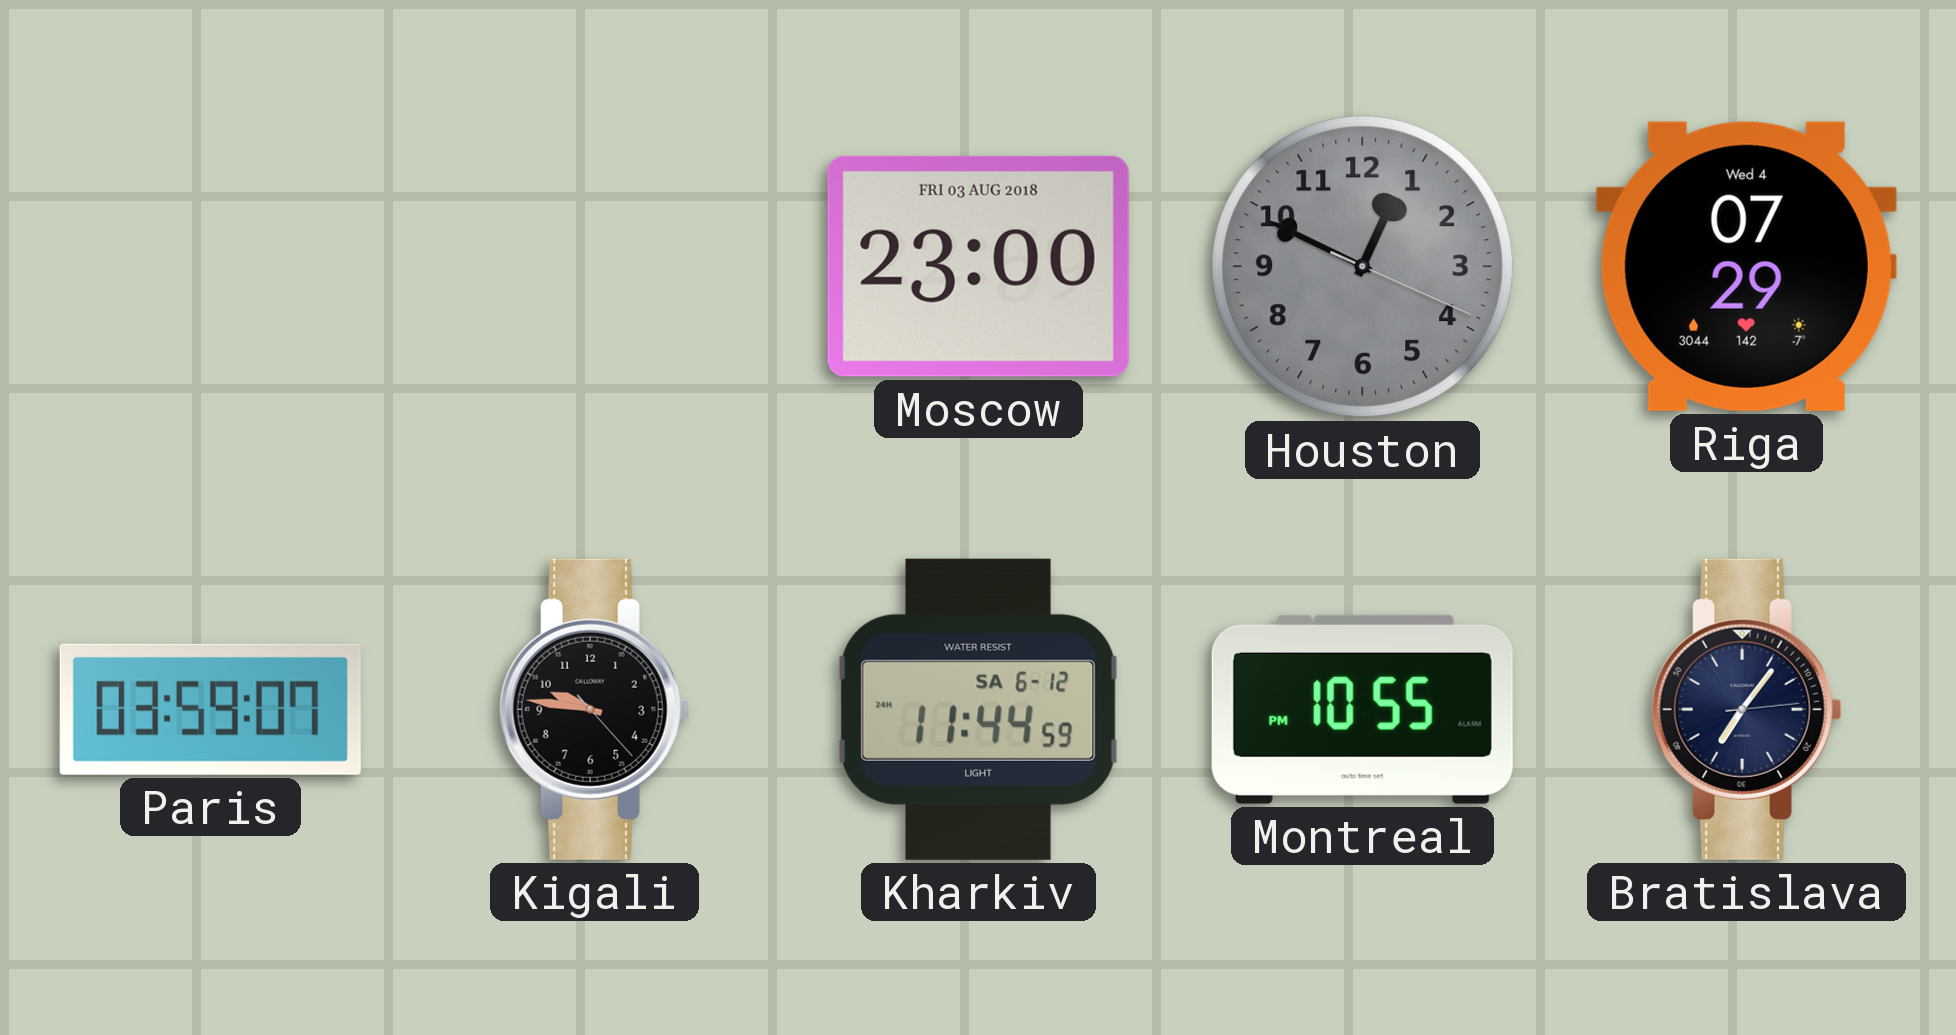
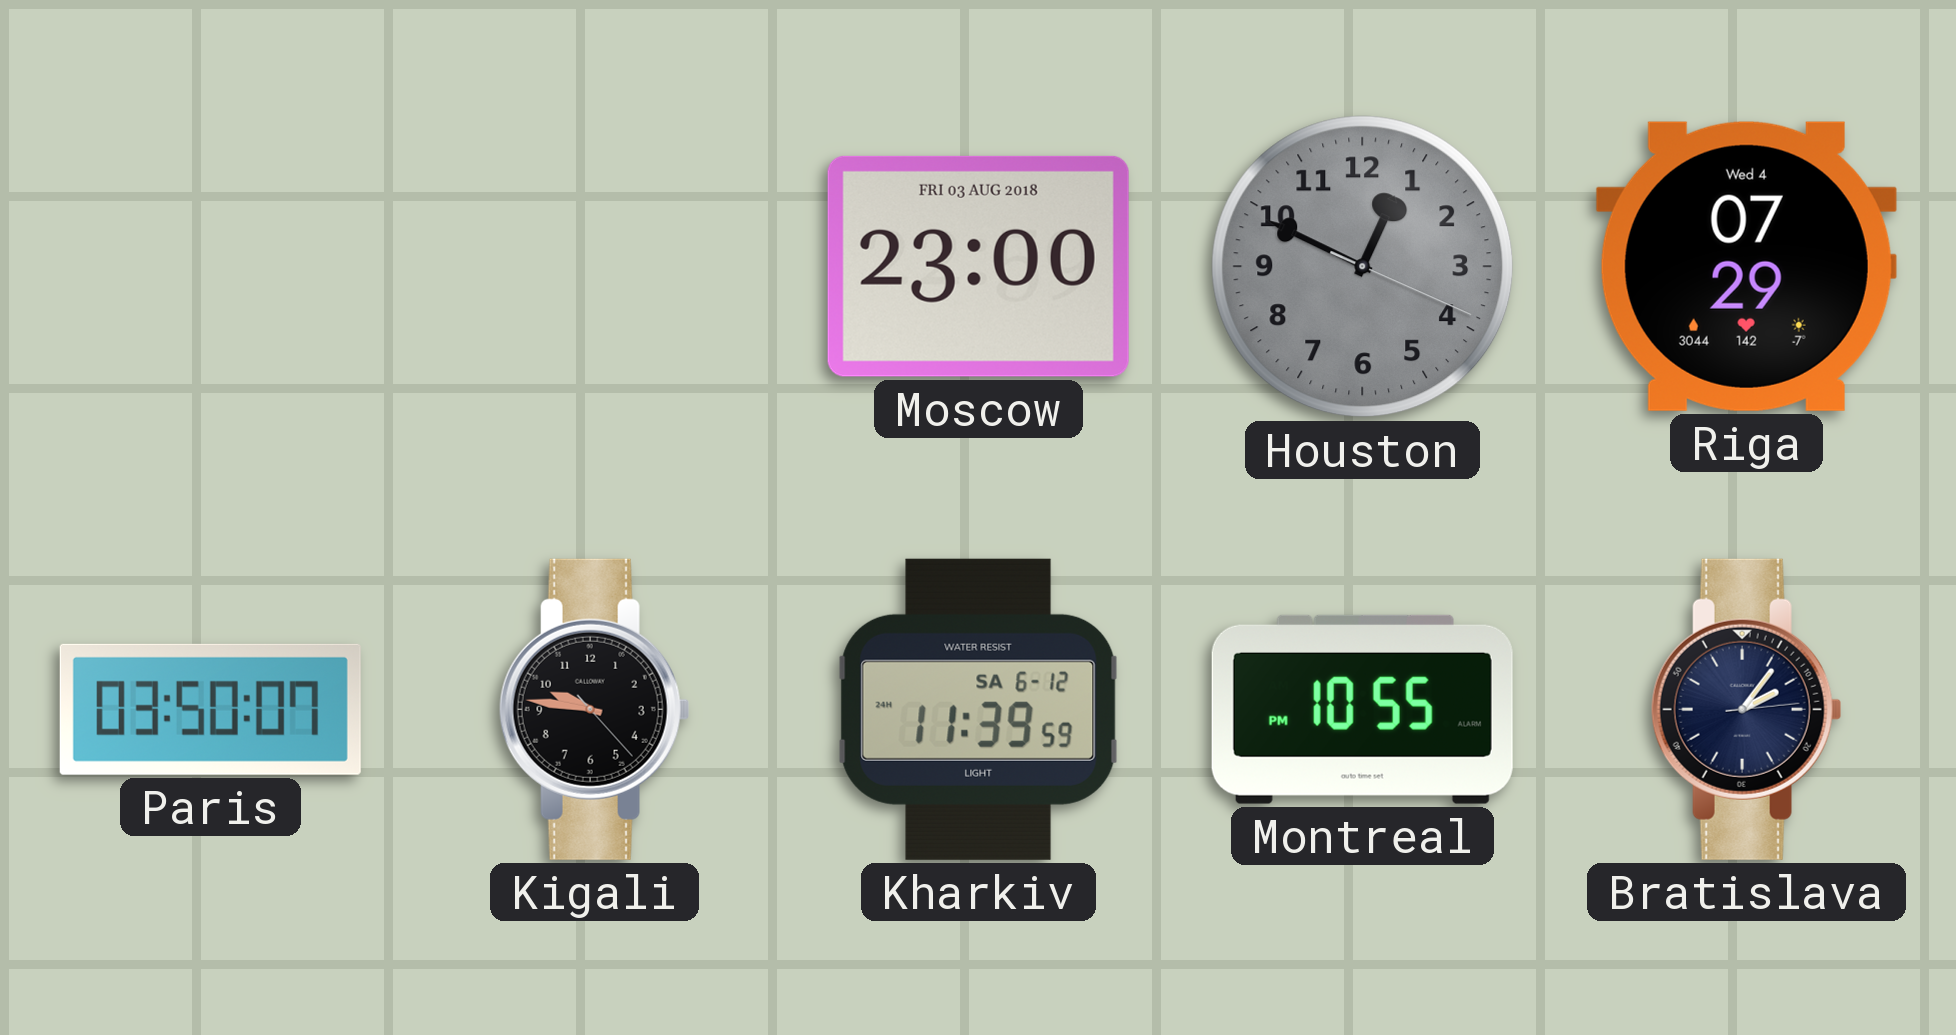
Paris: 03:59 -> 03:50 (210, 709)
Kharkiv: 11:44 -> 11:39 (978, 709)
Bratislava: 7:06 -> 2:06 (1746, 709)
